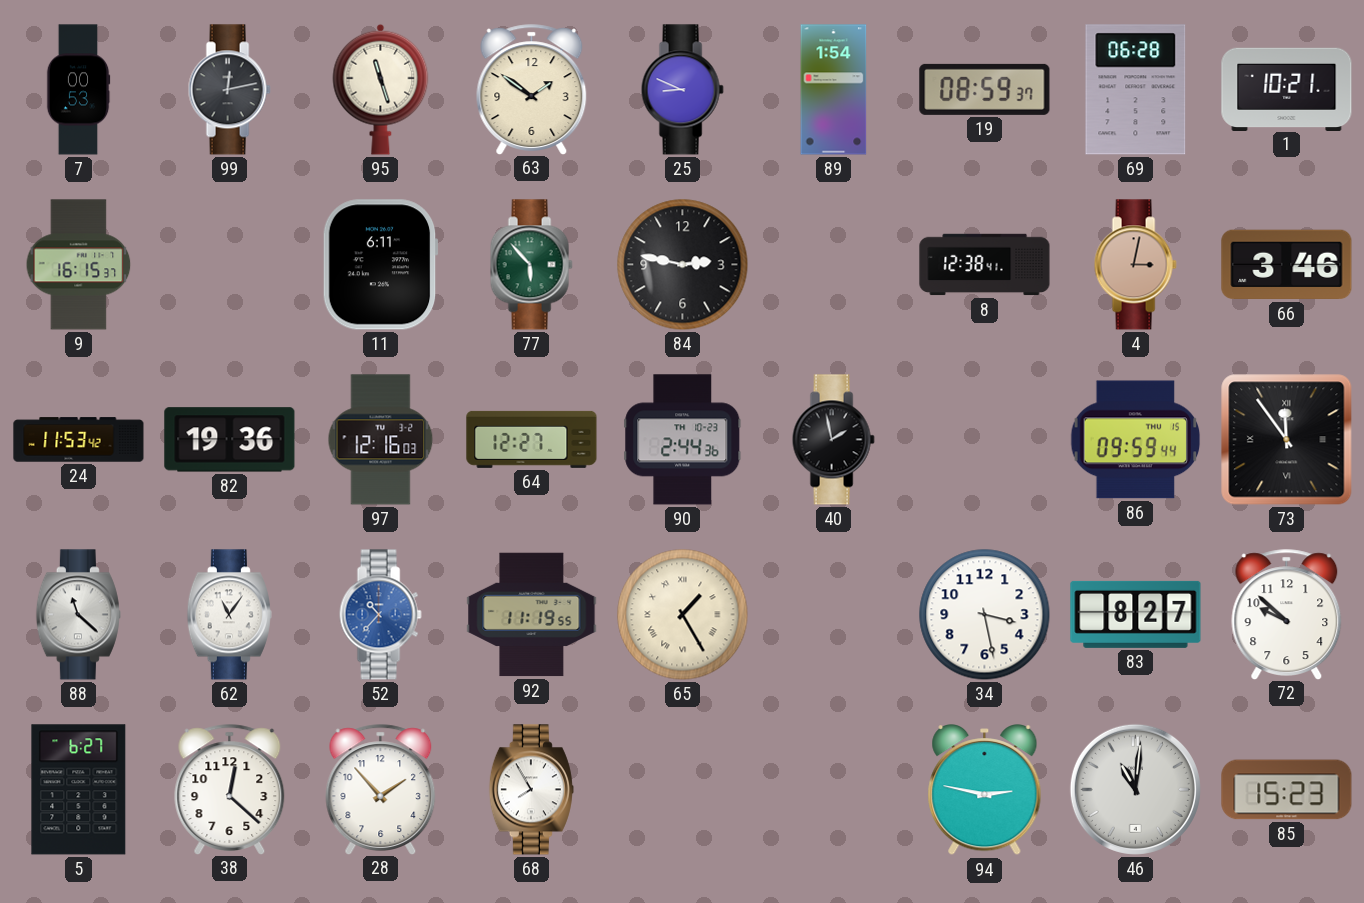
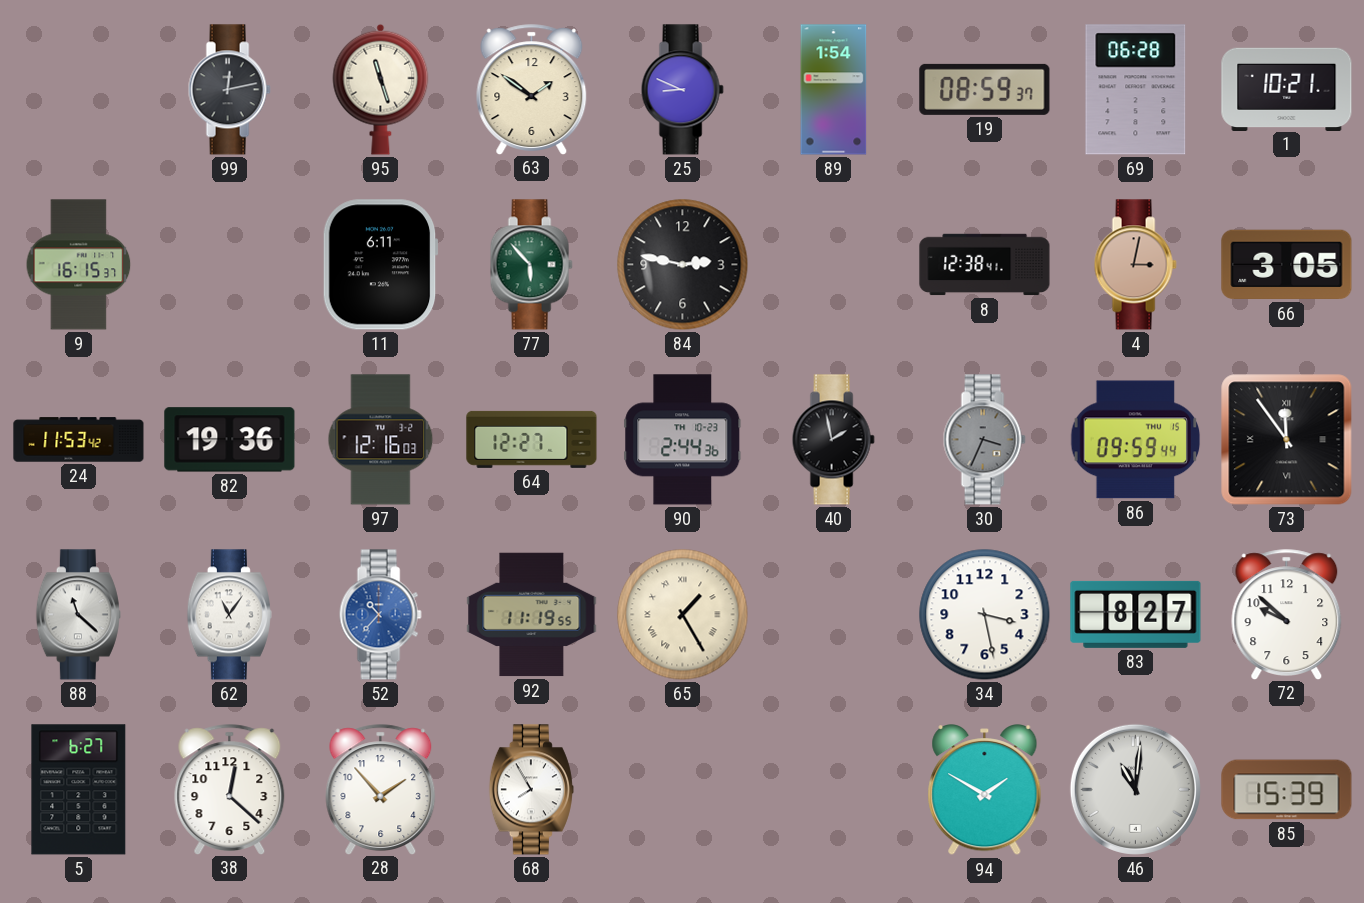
7: 00:53 -> none (78, 90)
66: 3:46 -> 3:05 (1287, 265)
30: none -> 3:34 (984, 440)
94: 2:47 -> 1:50 (985, 790)
85: 15:23 -> 15:39 (1287, 790)
